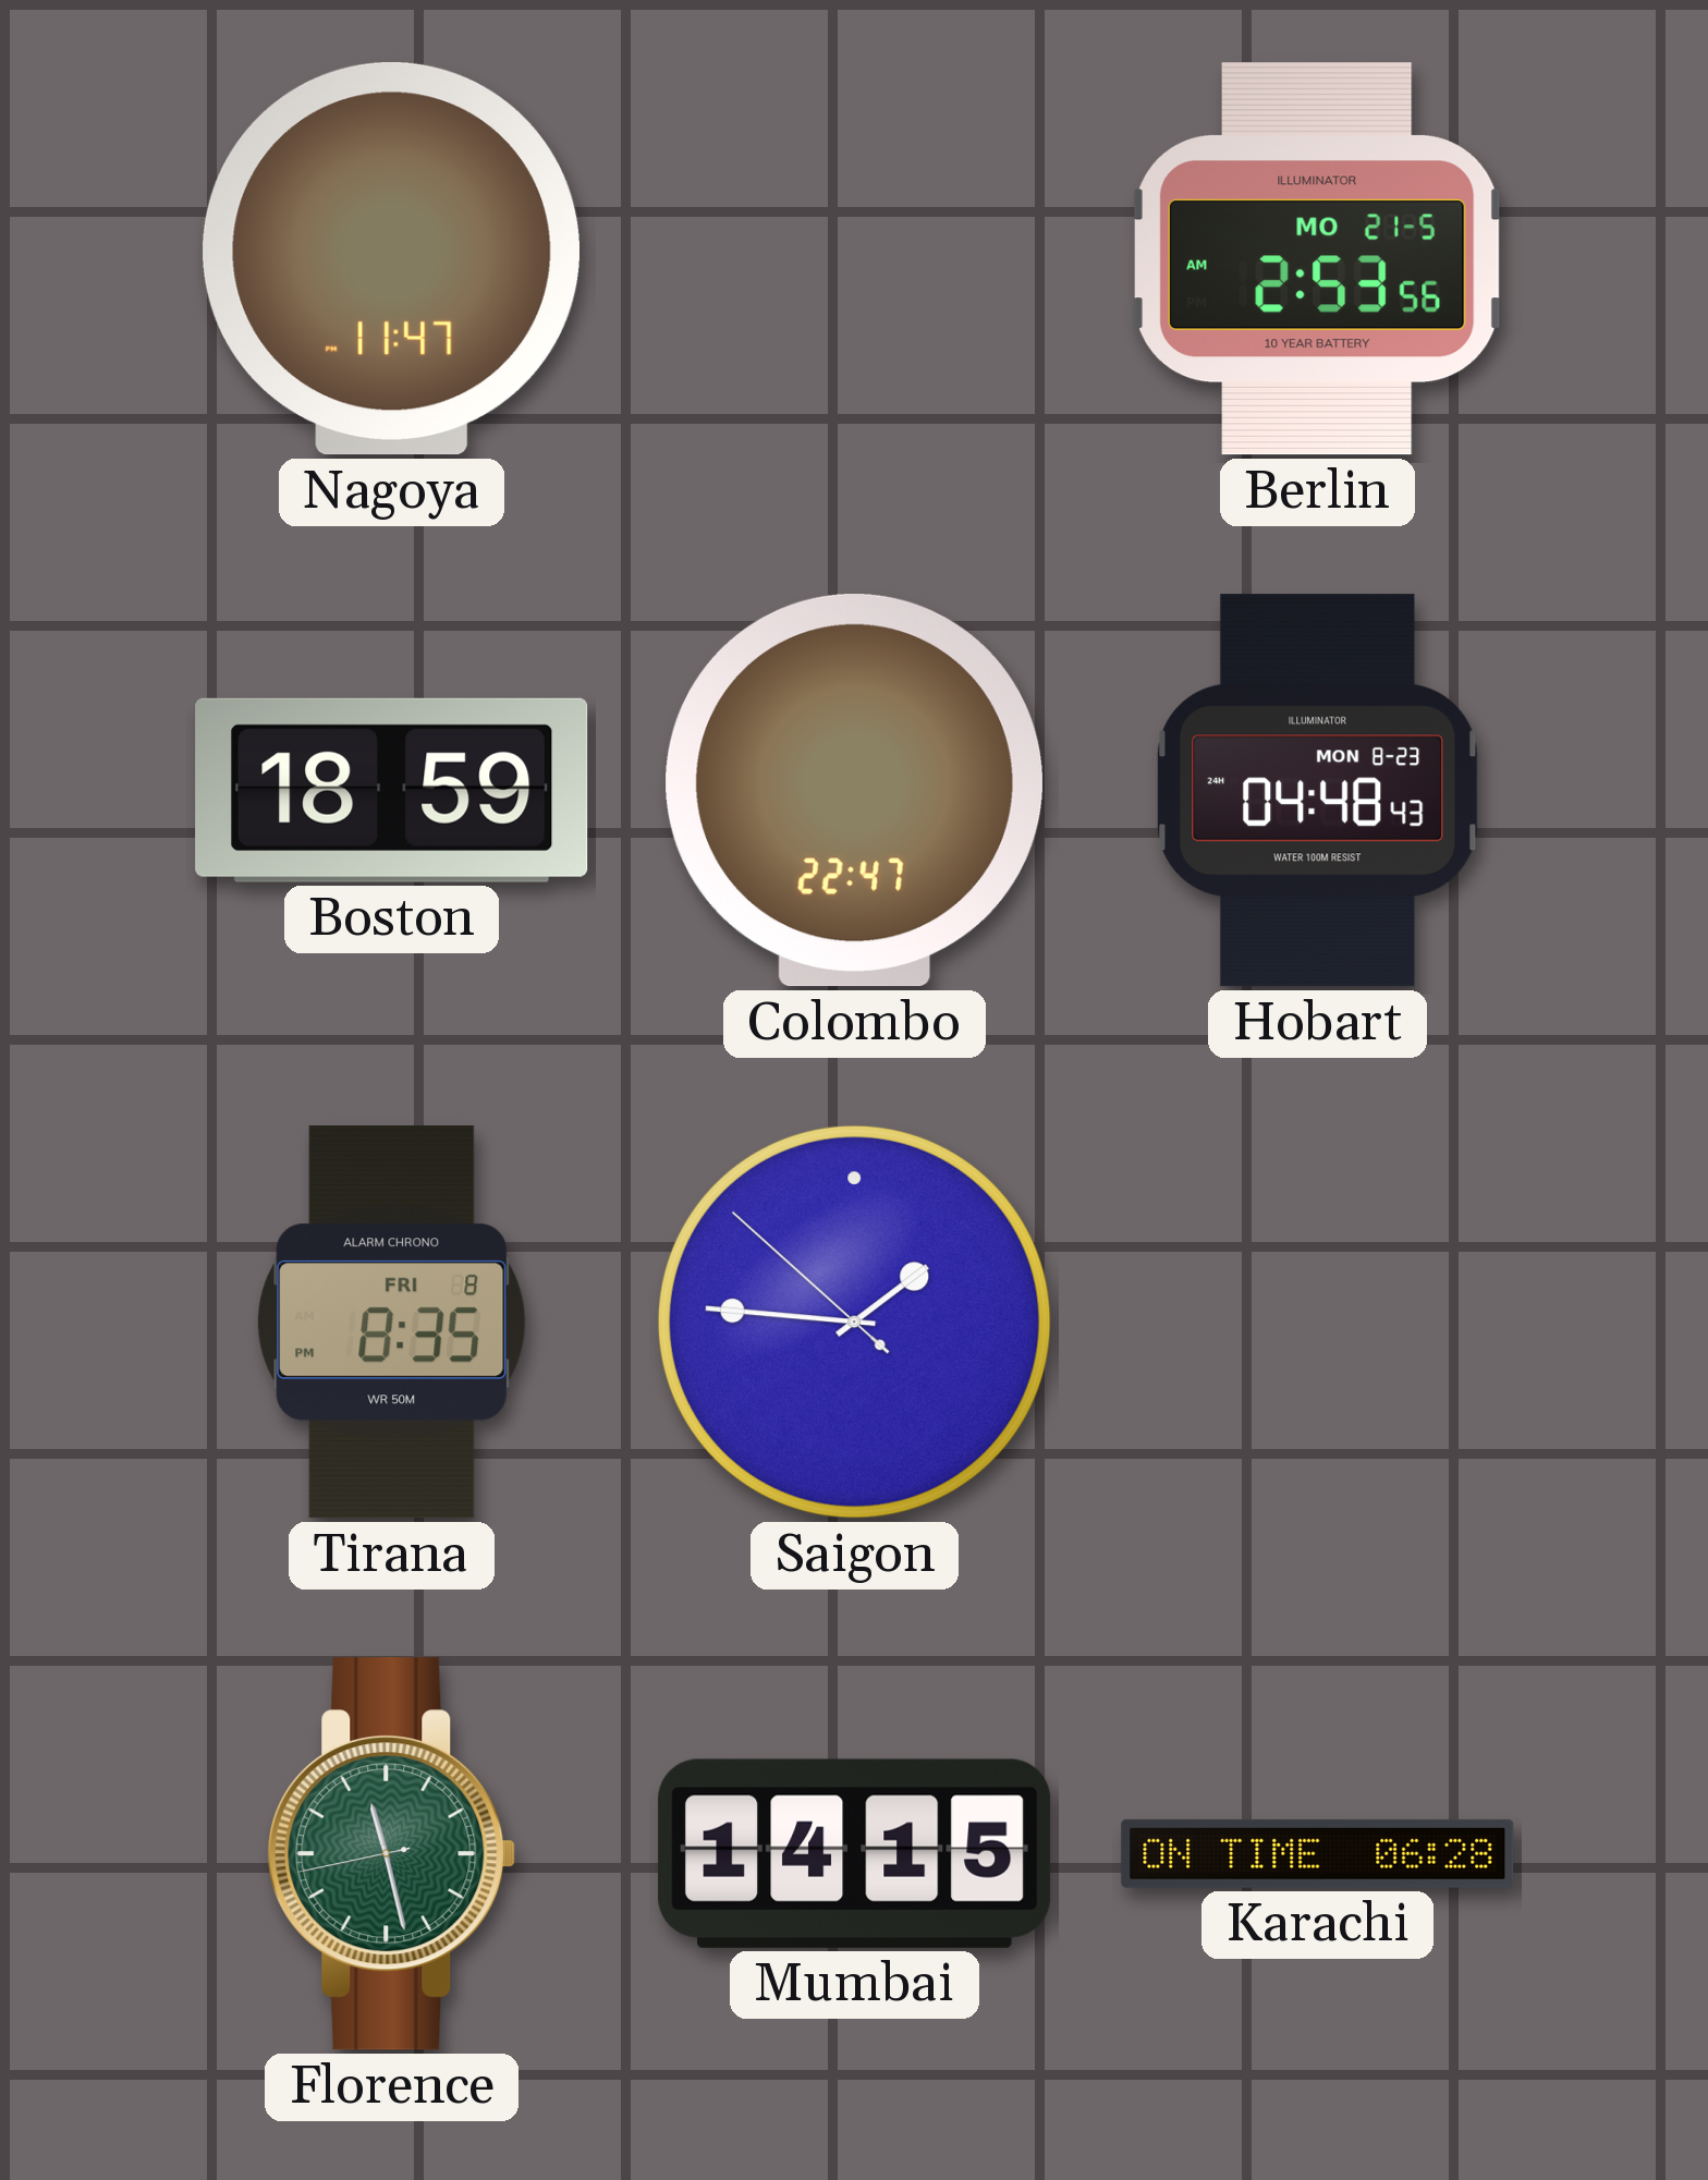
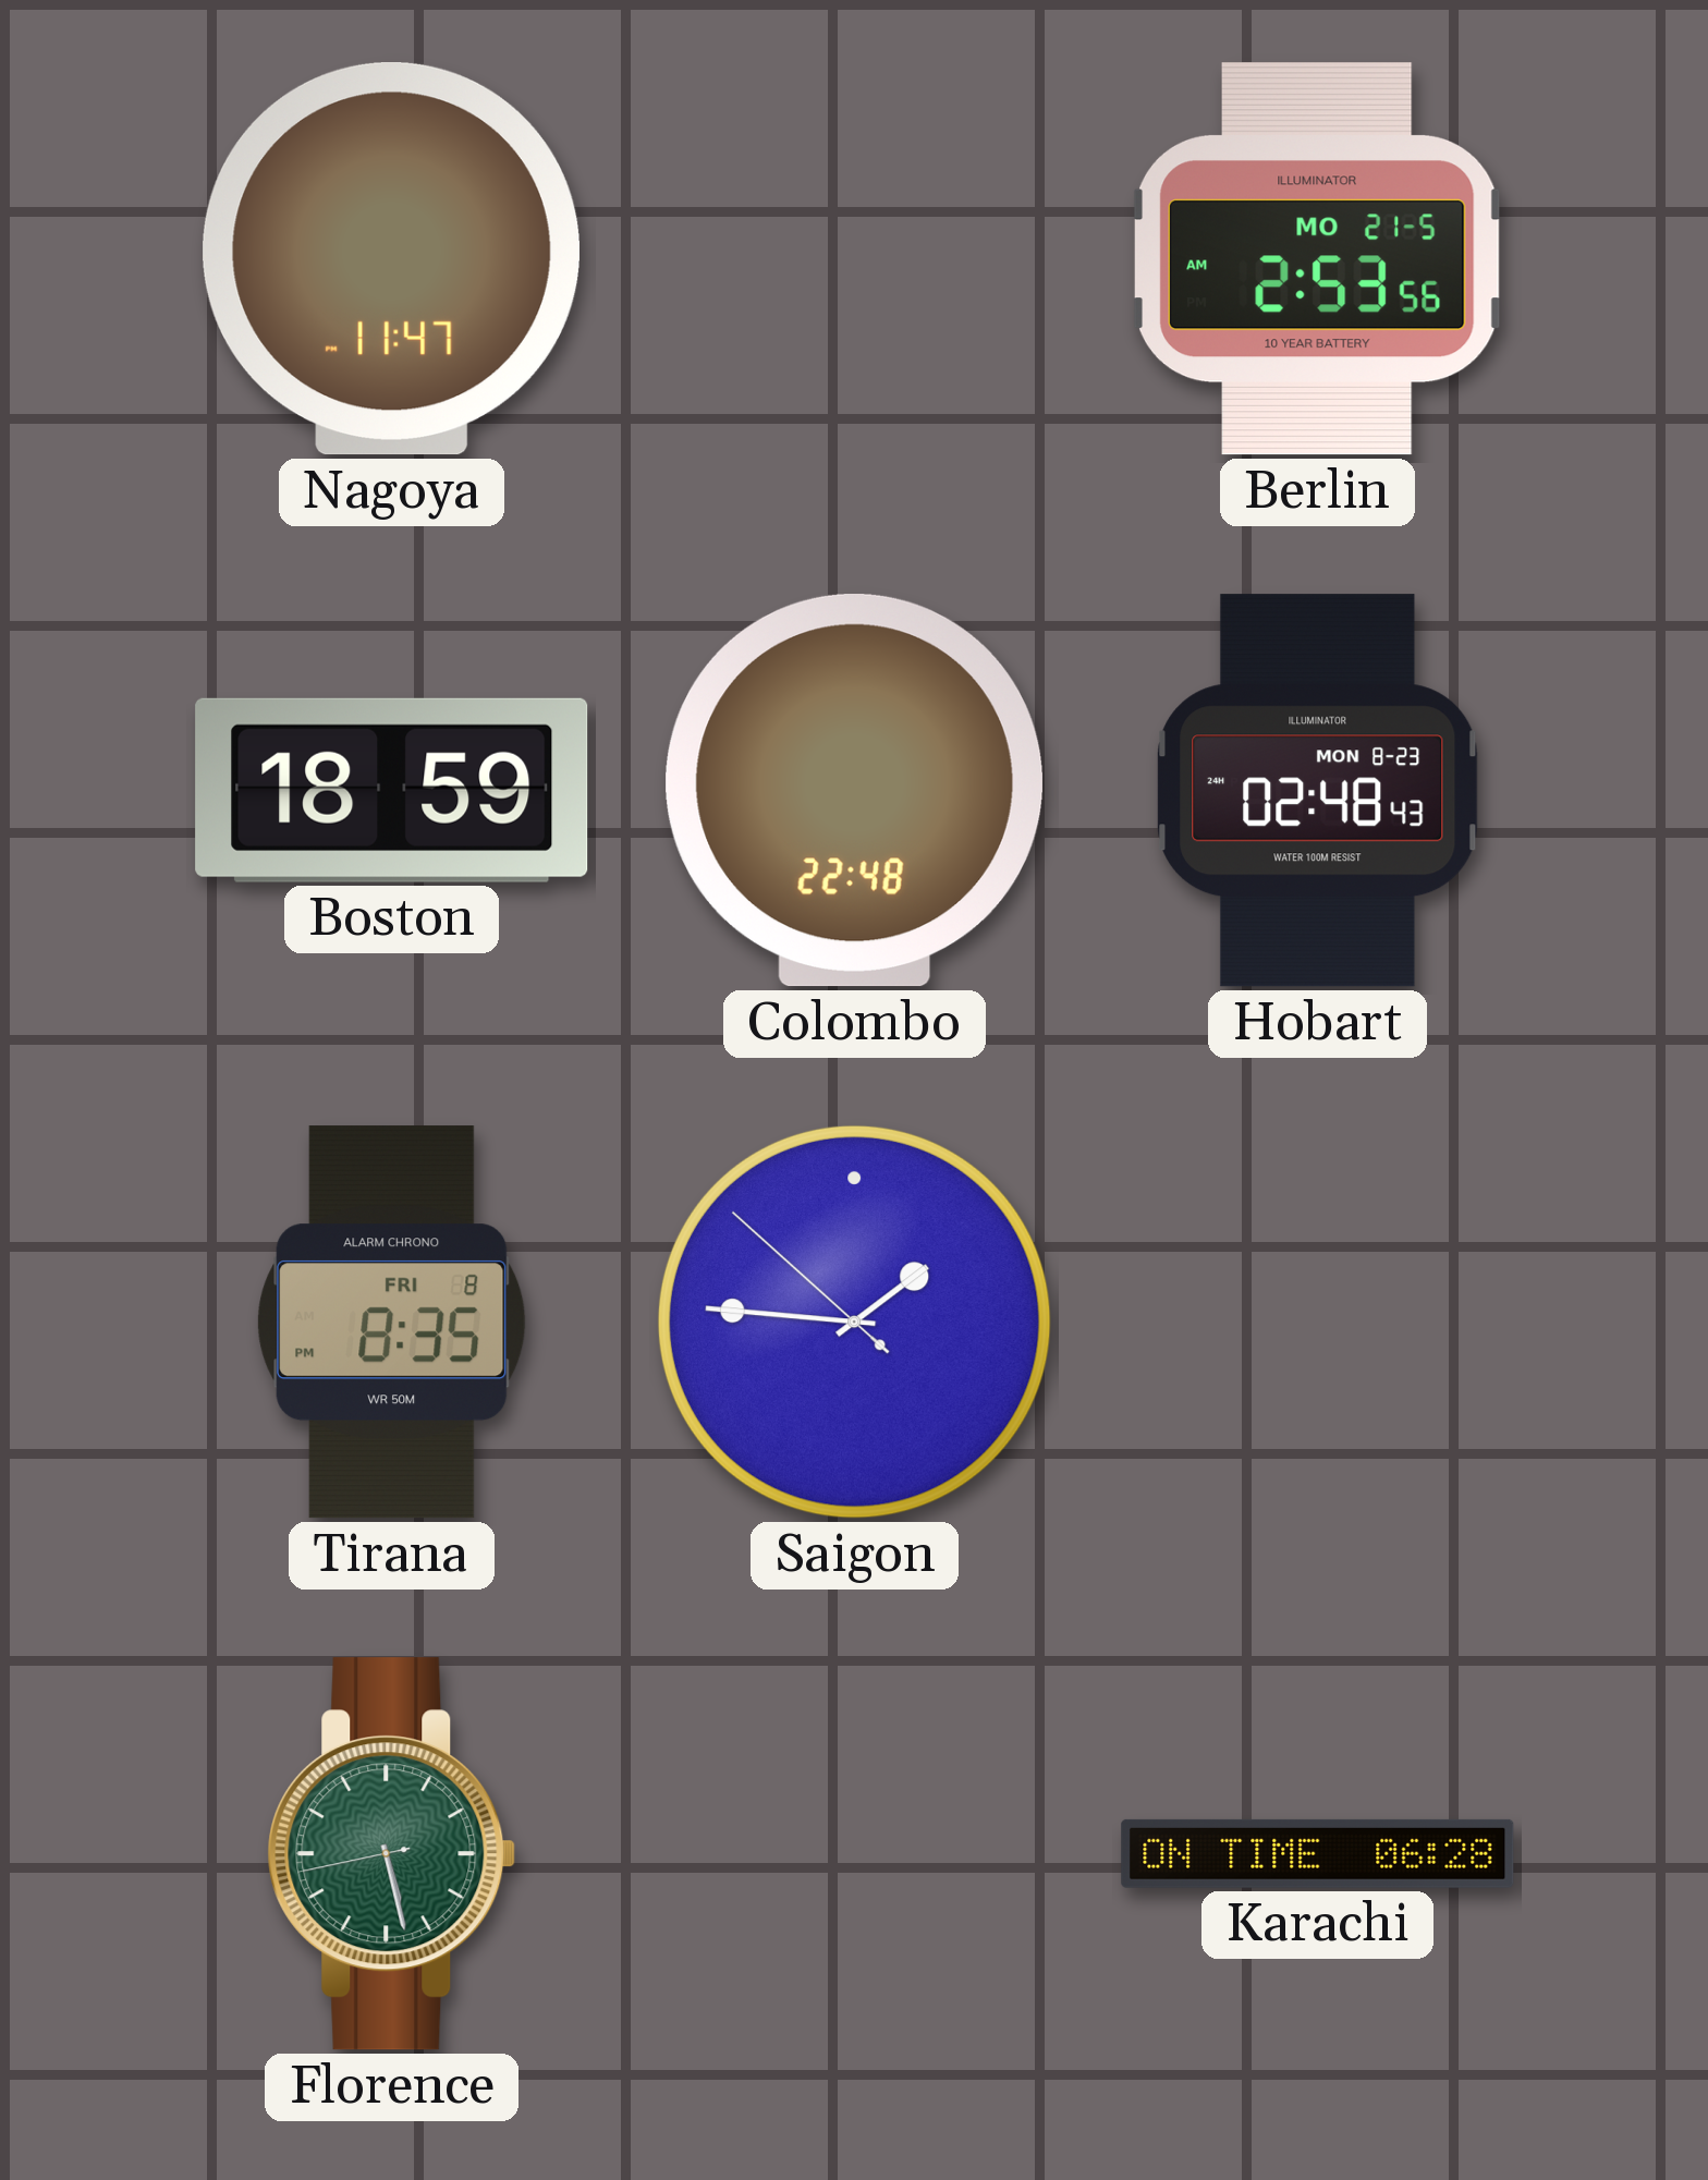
Colombo: 22:47 -> 22:48 (854, 791)
Hobart: 04:48 -> 02:48 (1318, 791)
Florence: 11:27 -> 5:27 (392, 1854)
Mumbai: 14:15 -> none (855, 1853)
